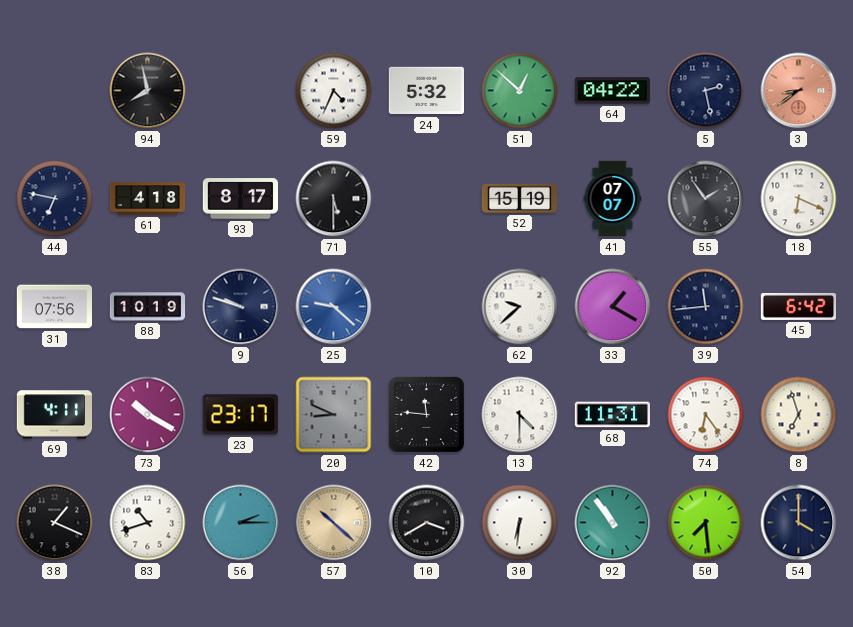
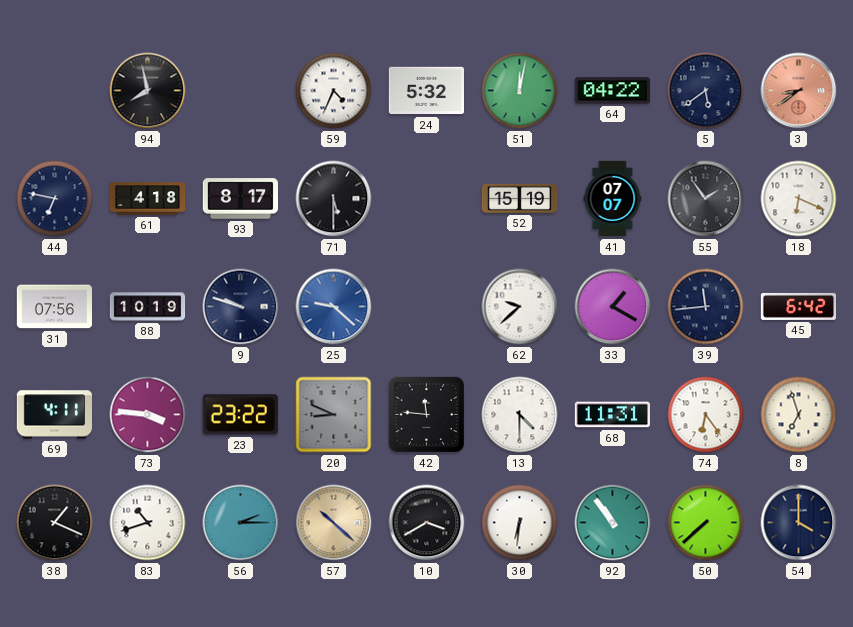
51: 12:52 -> 12:02 (520, 91)
5: 2:28 -> 5:39 (706, 91)
73: 10:20 -> 3:46 (148, 415)
23: 23:17 -> 23:22 (240, 415)
50: 7:29 -> 7:38 (706, 523)
